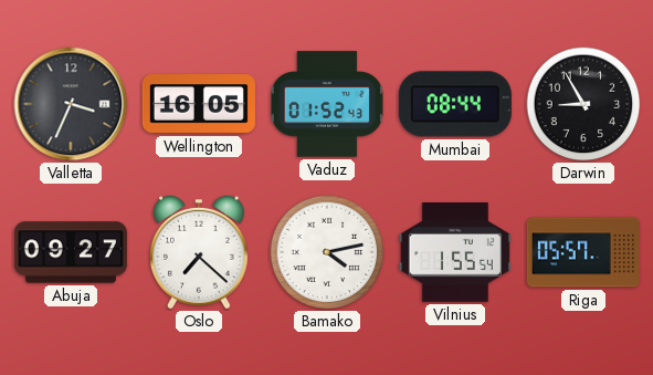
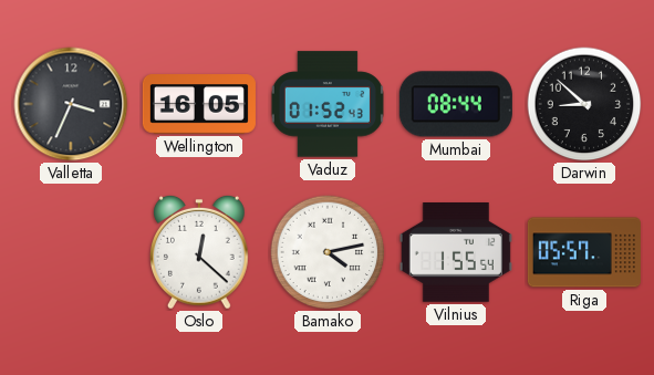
Darwin: 8:55 -> 8:52 (584, 104)
Abuja: 09:27 -> none (71, 252)
Oslo: 7:22 -> 12:22 (200, 252)
